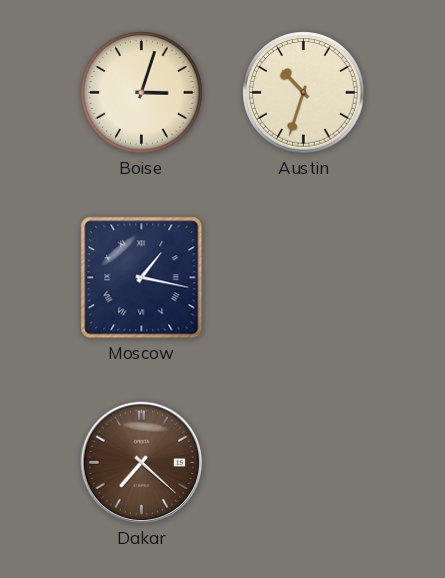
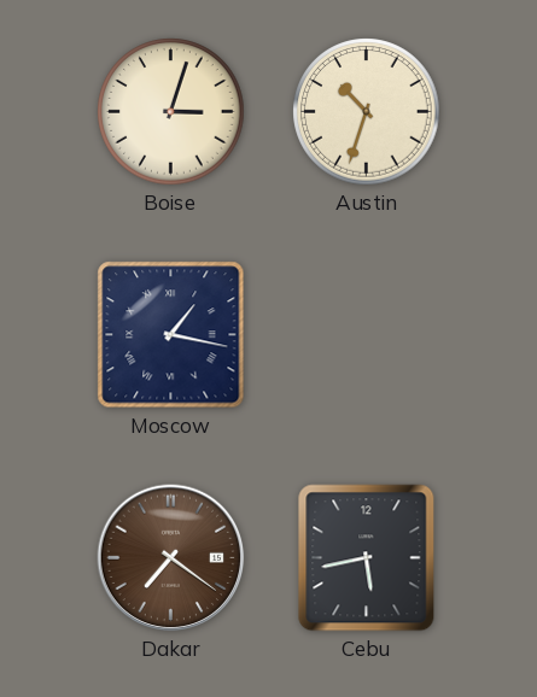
Dakar: 7:22 -> 7:21 (171, 558)
Cebu: none -> 5:43 (367, 558)
